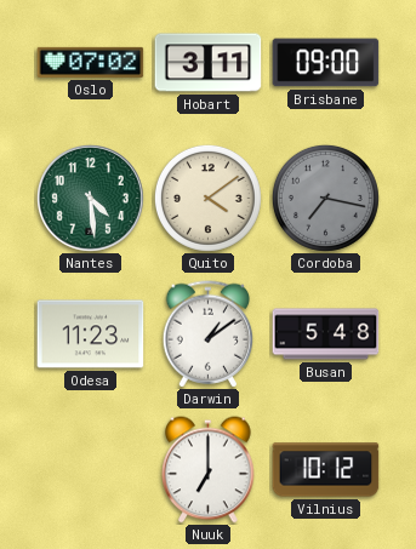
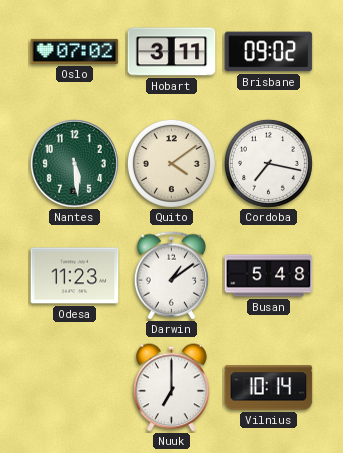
Brisbane: 09:00 -> 09:02 (269, 52)
Nantes: 4:29 -> 5:29 (74, 163)
Cordoba dial: grey -> white (268, 163)
Vilnius: 10:12 -> 10:14 (269, 388)
